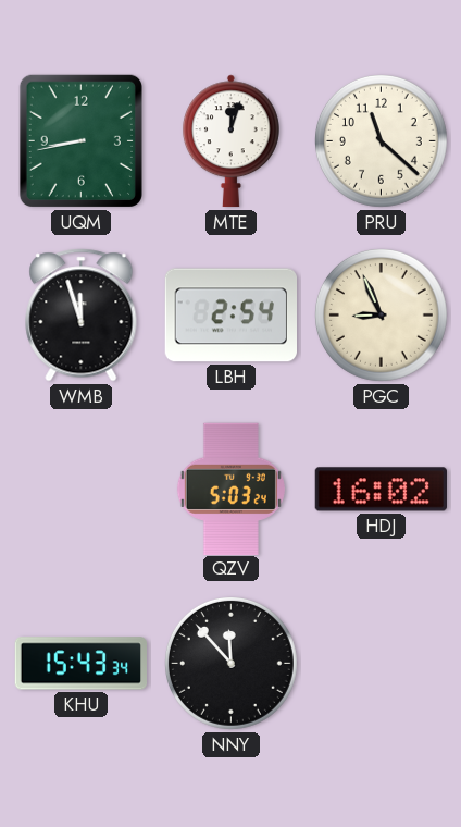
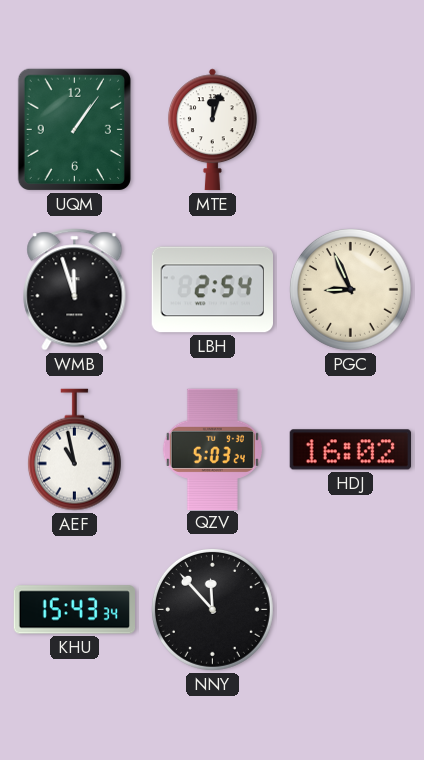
UQM: 8:43 -> 1:06 (74, 129)
PRU: 11:22 -> none (381, 140)
AEF: none -> 10:58 (74, 450)
